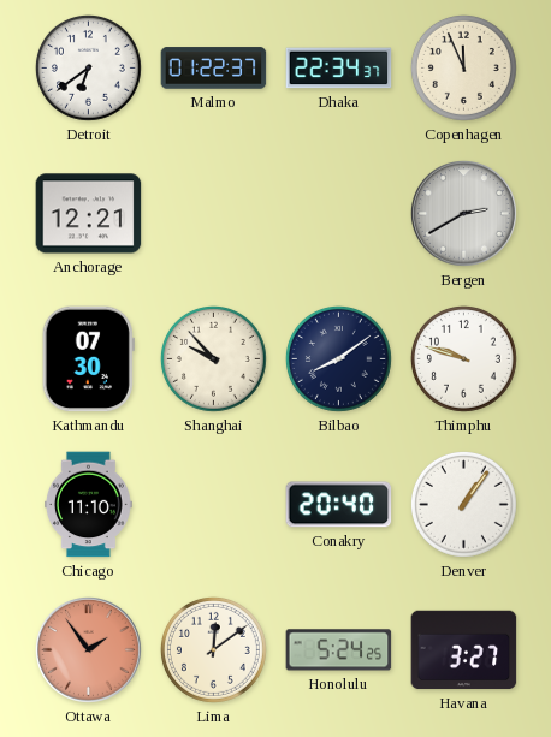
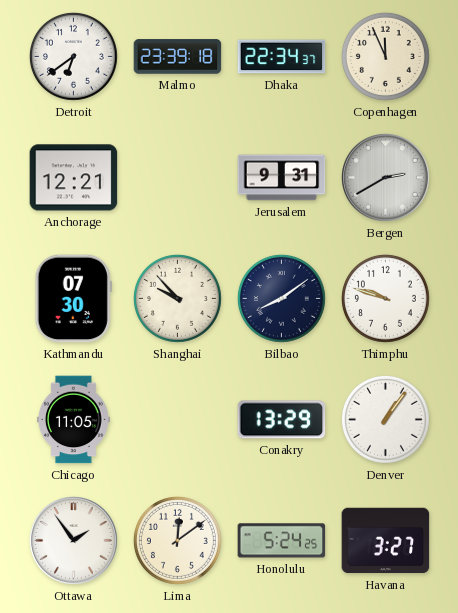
Malmo: 01:22 -> 23:39 (178, 57)
Jerusalem: none -> 9:31 (282, 178)
Chicago: 11:10 -> 11:05 (74, 420)
Conakry: 20:40 -> 13:29 (282, 420)
Ottawa dial: salmon -> white (73, 540)
